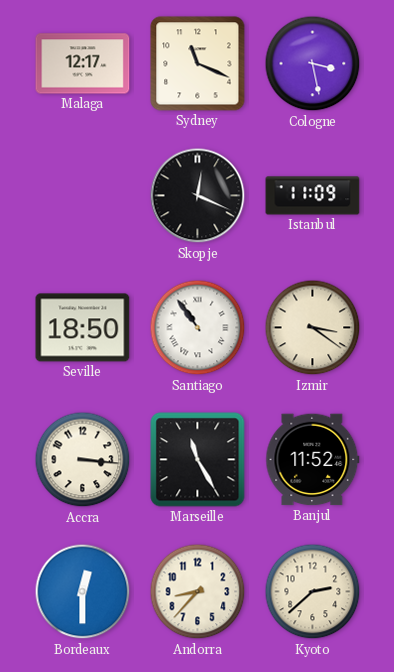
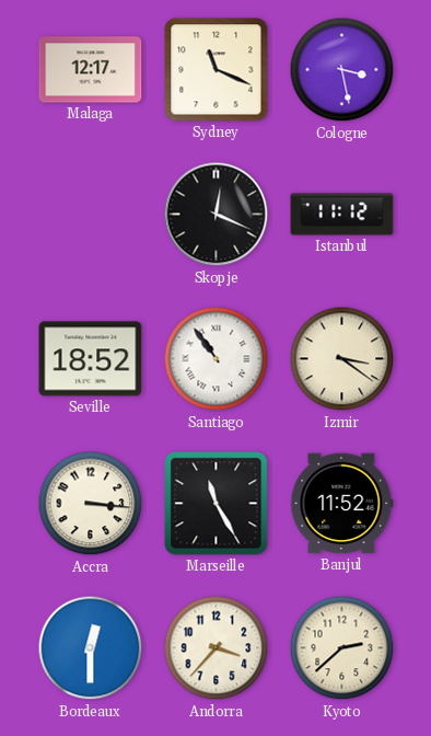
Istanbul: 11:09 -> 11:12 (342, 215)
Seville: 18:50 -> 18:52 (91, 359)
Andorra: 8:37 -> 3:37 (217, 648)
